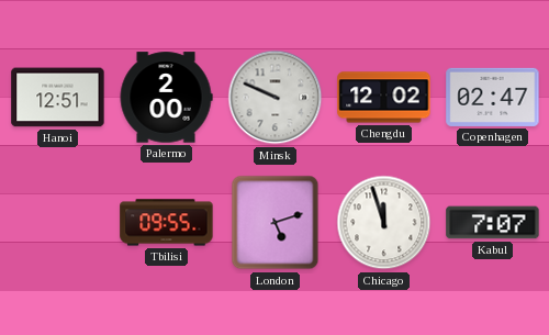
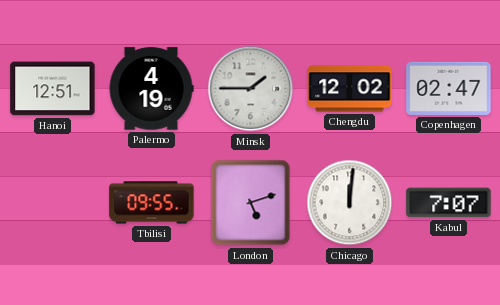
Palermo: 2:00 -> 4:19 (151, 89)
Minsk: 9:49 -> 1:45 (251, 89)
Chicago: 11:57 -> 12:01 (350, 203)
